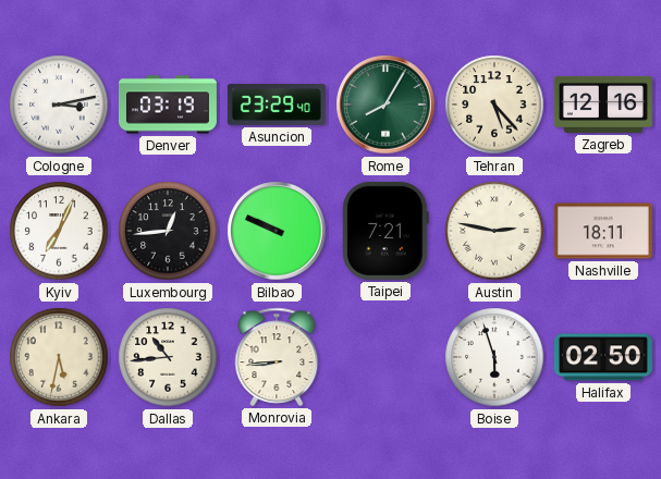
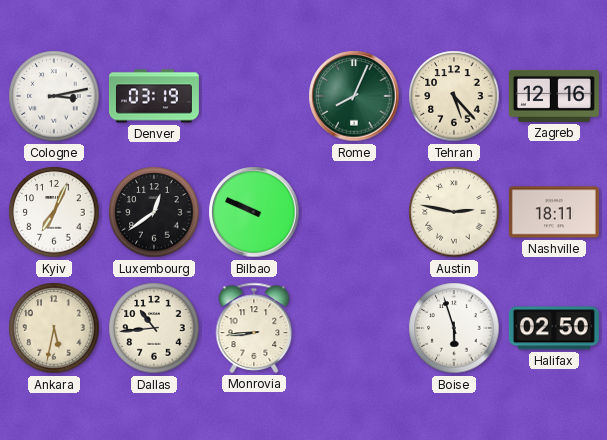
Asuncion: 23:29 -> none (277, 105)
Rome: 8:05 -> 8:04 (354, 96)
Luxembourg: 12:44 -> 12:39 (154, 212)
Taipei: 7:21 -> none (385, 231)
